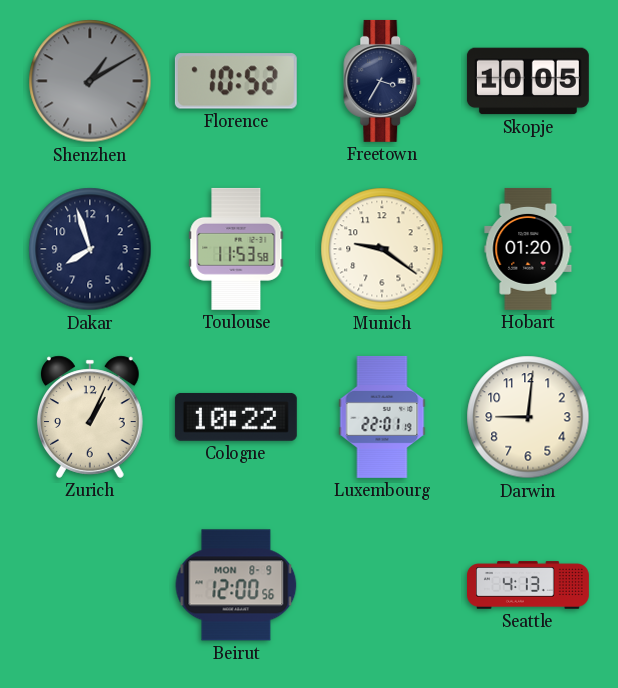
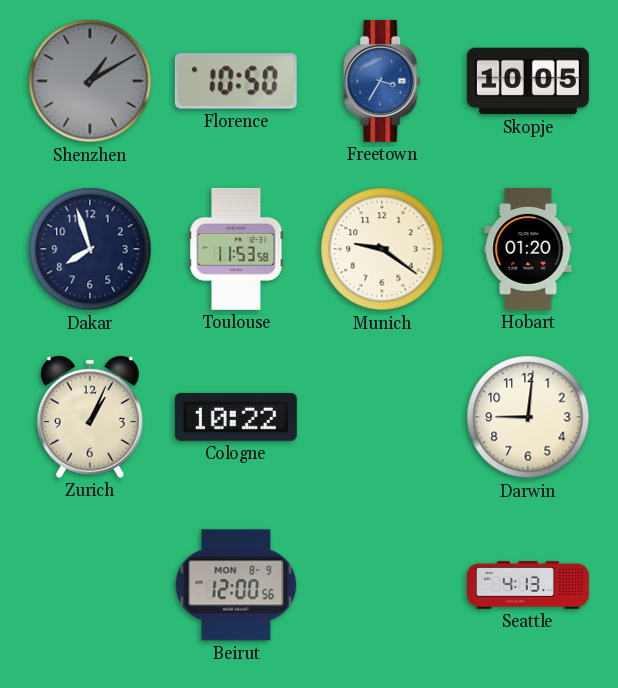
Florence: 10:52 -> 10:50 (236, 81)
Freetown dial: navy -> blue (383, 81)
Luxembourg: 22:01 -> none (382, 417)
